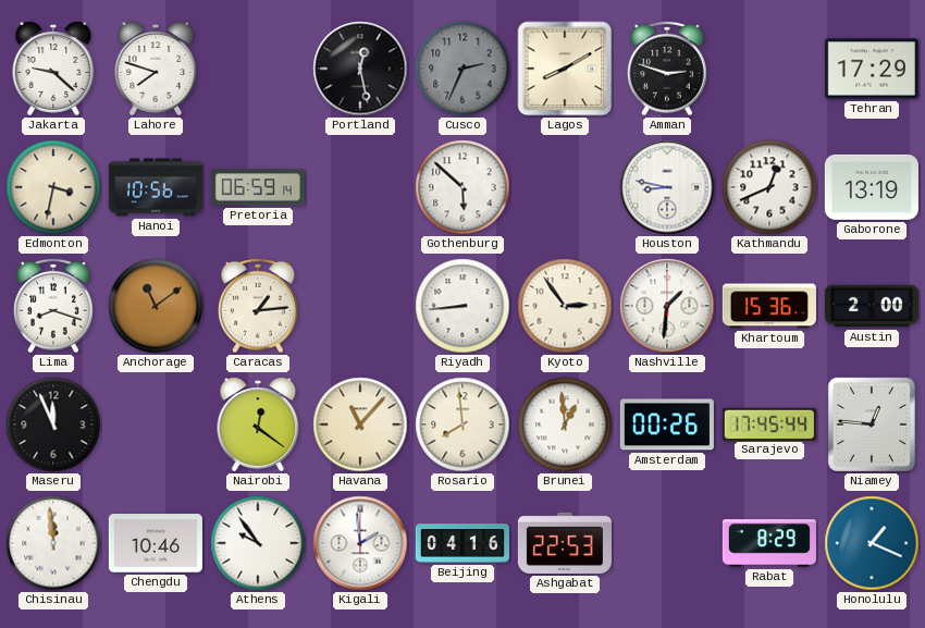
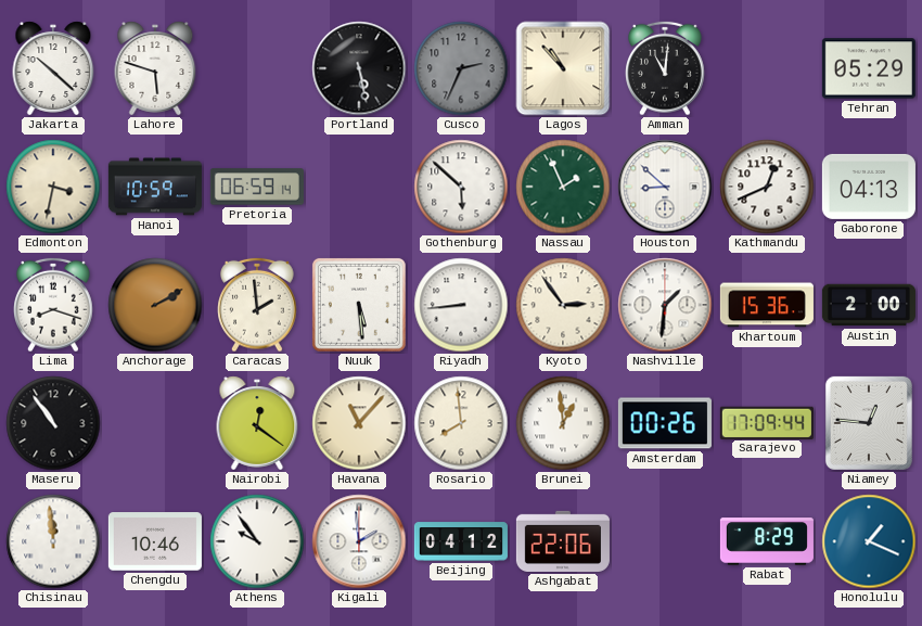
Jakarta: 9:22 -> 10:22 (53, 68)
Lahore: 7:48 -> 5:48 (155, 68)
Portland: 12:28 -> 5:28 (359, 68)
Lagos: 8:10 -> 10:53 (563, 68)
Amman: 2:48 -> 11:01 (665, 68)
Tehran: 17:29 -> 05:29 (869, 68)
Hanoi: 10:56 -> 10:59 (155, 187)
Nassau: none -> 1:56 (563, 187)
Houston: 8:47 -> 8:52 (665, 187)
Gaborone: 13:19 -> 04:13 (869, 187)
Anchorage: 11:09 -> 2:10 (155, 305)
Caracas: 1:14 -> 1:59 (257, 305)
Nuuk: none -> 5:29 (359, 305)
Maseru: 11:56 -> 10:54 (53, 423)
Sarajevo: 17:45 -> 17:09 (767, 422)
Beijing: 04:16 -> 04:12 (461, 541)
Ashgabat: 22:53 -> 22:06 (563, 541)
